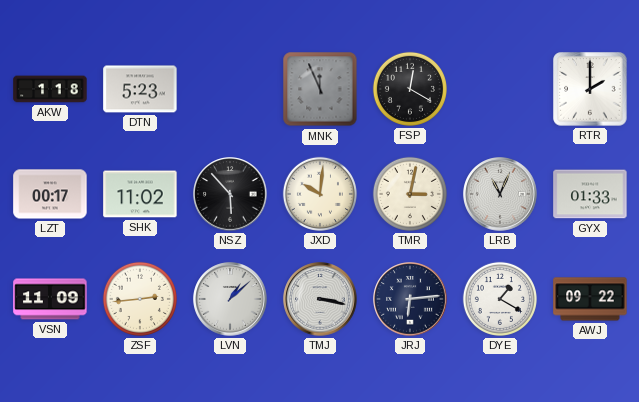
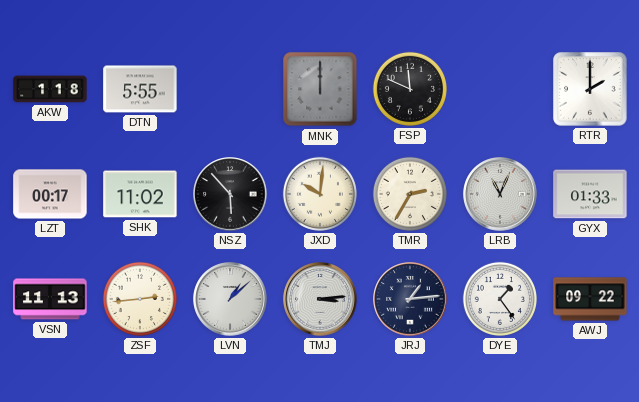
DTN: 5:23 -> 5:55 (140, 89)
MNK: 11:56 -> 12:00 (320, 89)
FSP: 12:20 -> 11:49 (410, 89)
TMR: 3:02 -> 2:35 (410, 194)
VSN: 11:09 -> 11:13 (50, 299)
TMJ: 3:17 -> 3:14 (320, 299)
JRJ: 6:14 -> 1:14 (410, 299)
DYE: 1:20 -> 1:24 (500, 299)
